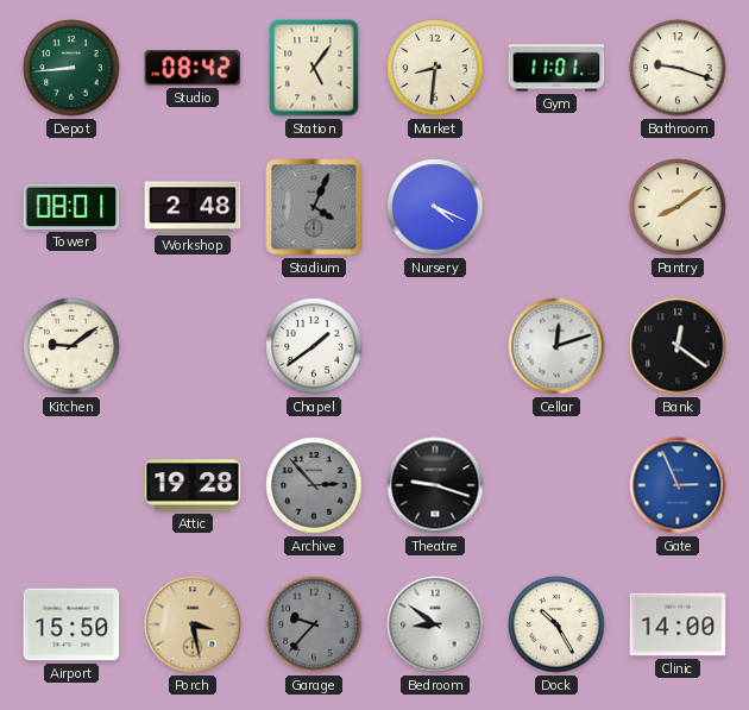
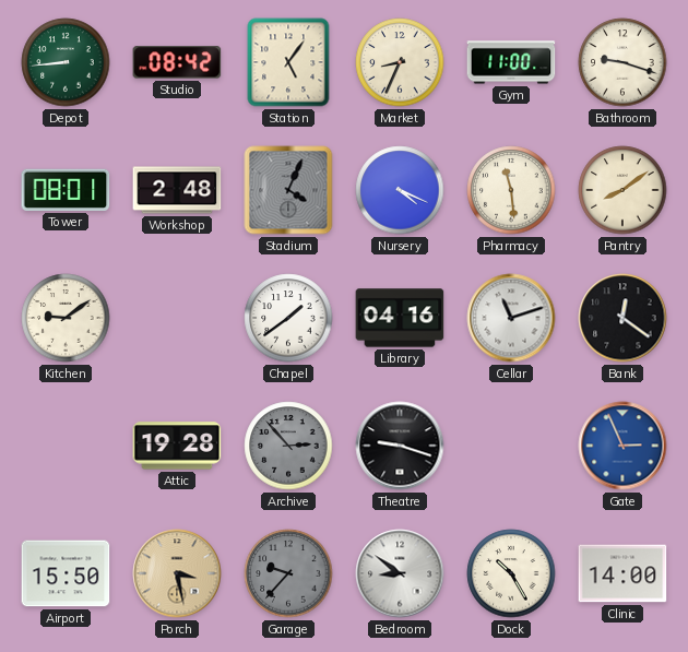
Market: 8:31 -> 8:34 (400, 62)
Gym: 11:01 -> 11:00 (511, 62)
Pharmacy: none -> 11:29 (511, 190)
Library: none -> 04:16 (400, 318)
Cellar: 12:12 -> 11:12 (511, 318)
